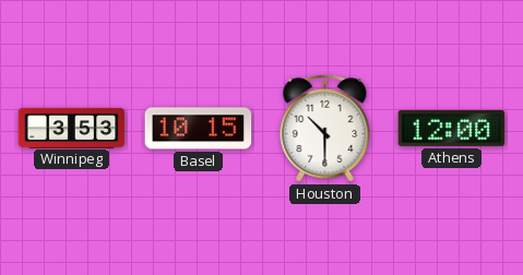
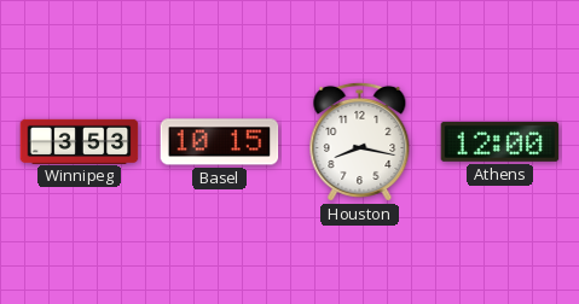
Houston: 10:30 -> 8:17 (360, 141)
